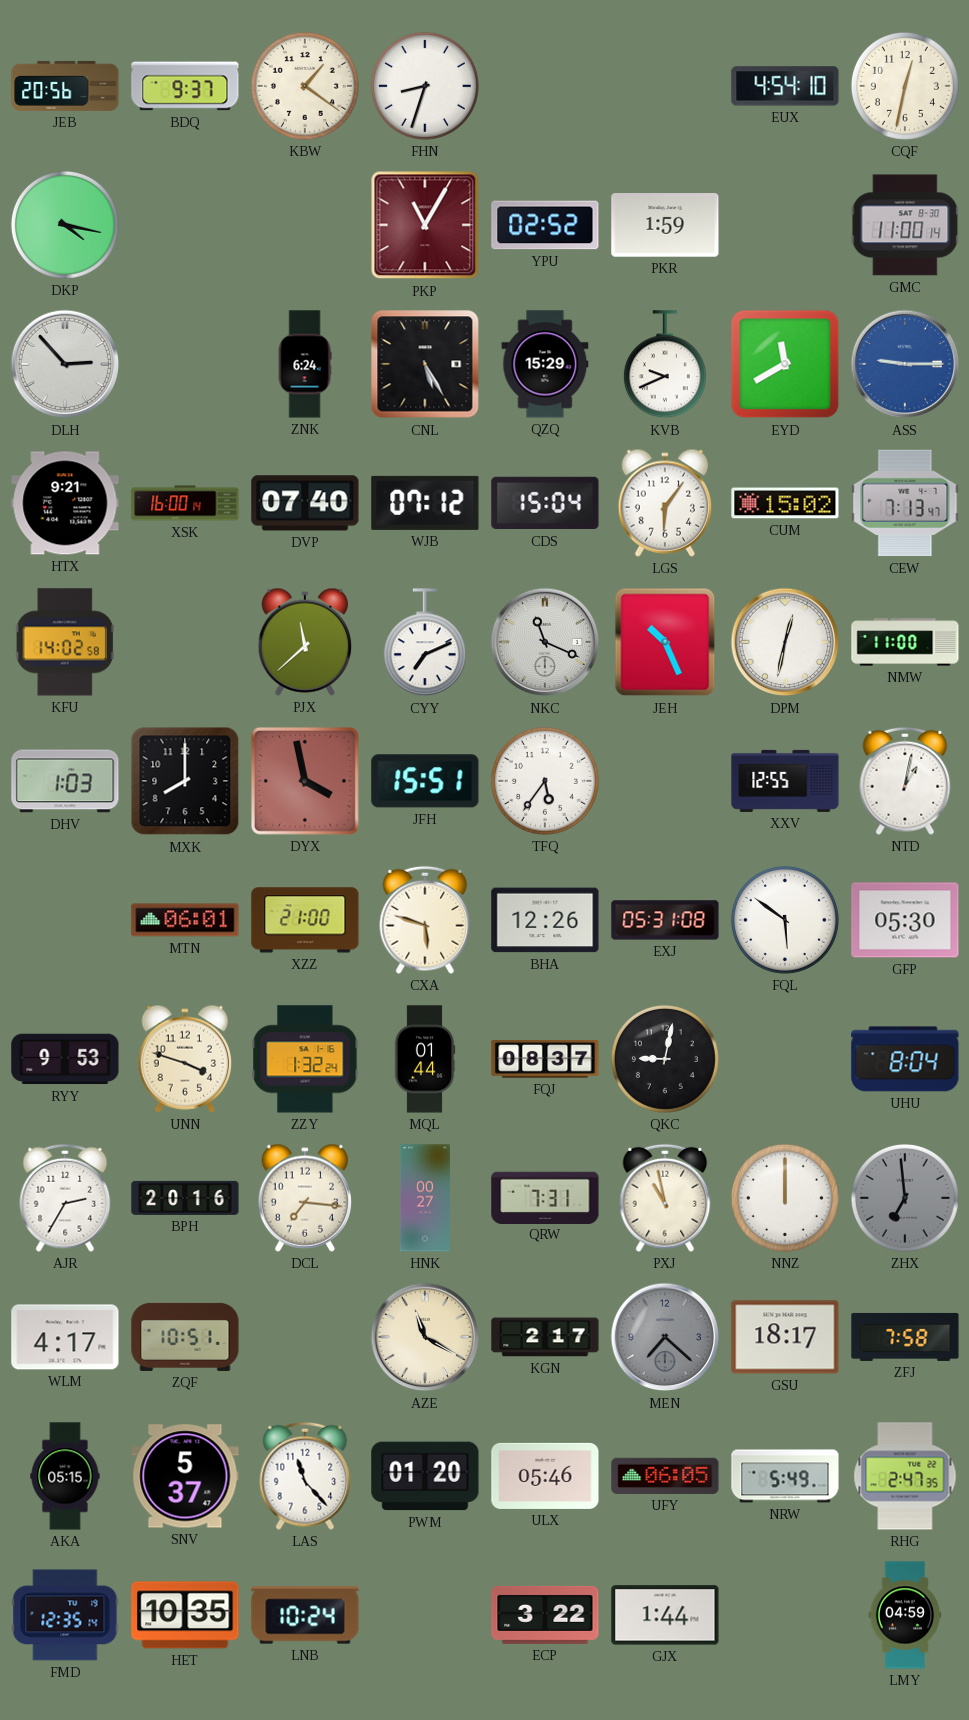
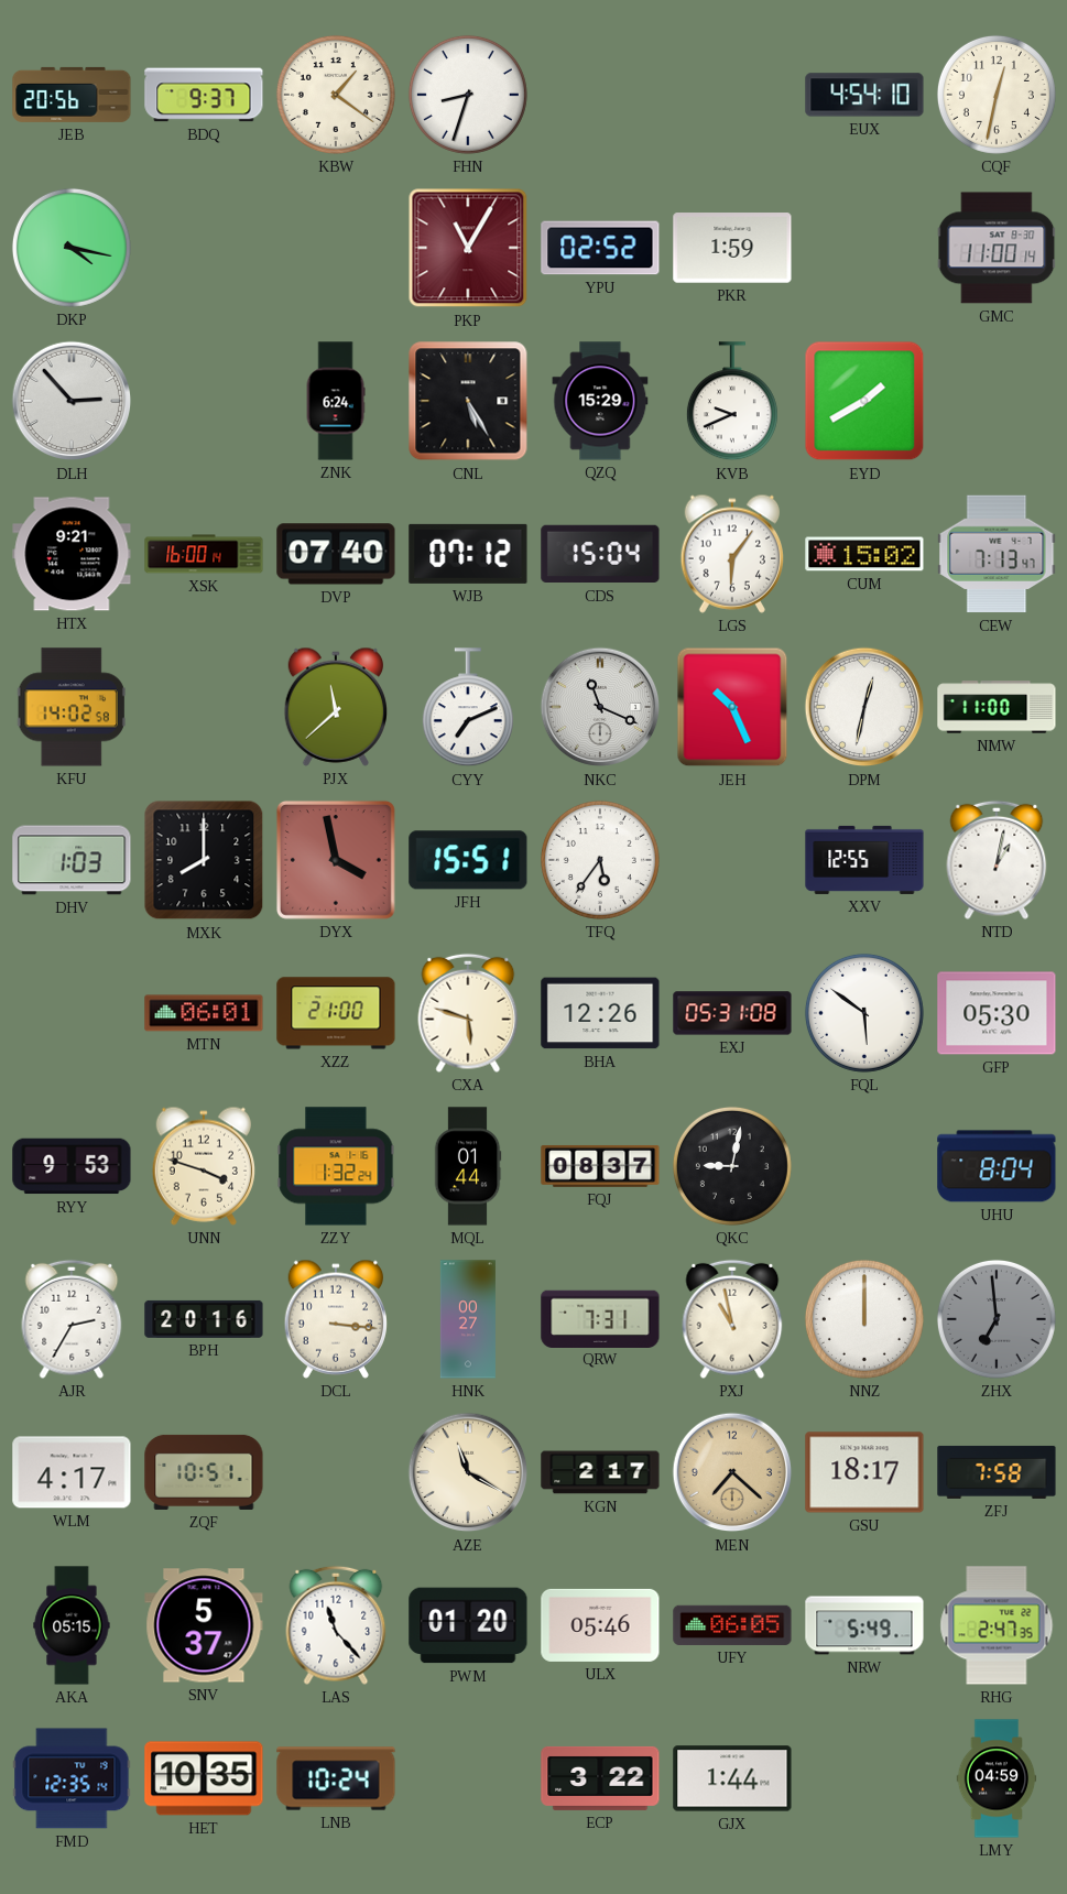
EYD: 11:40 -> 1:40 (864, 401)
ASS: 9:15 -> none (905, 364)
DCL: 7:16 -> 3:16 (335, 1319)
MEN dial: grey -> champagne (732, 1472)
